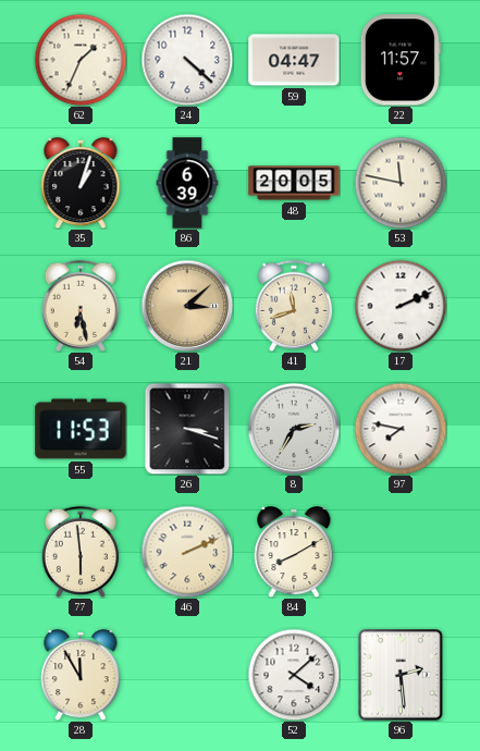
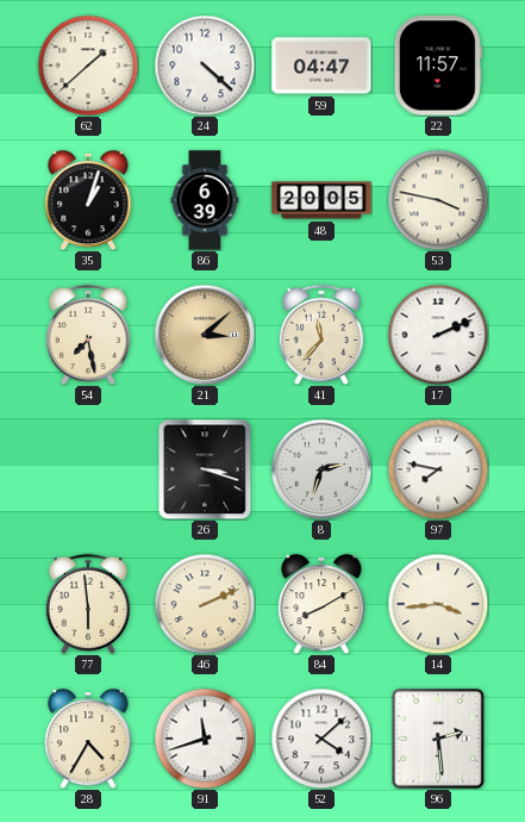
62: 1:34 -> 1:38 (88, 66)
53: 11:47 -> 3:47 (438, 200)
54: 6:28 -> 7:28 (88, 335)
41: 11:42 -> 11:37 (321, 335)
55: 11:53 -> none (81, 429)
8: 2:35 -> 2:33 (321, 469)
14: none -> 3:44 (438, 604)
28: 11:55 -> 4:35 (88, 740)
91: none -> 11:42 (205, 739)
